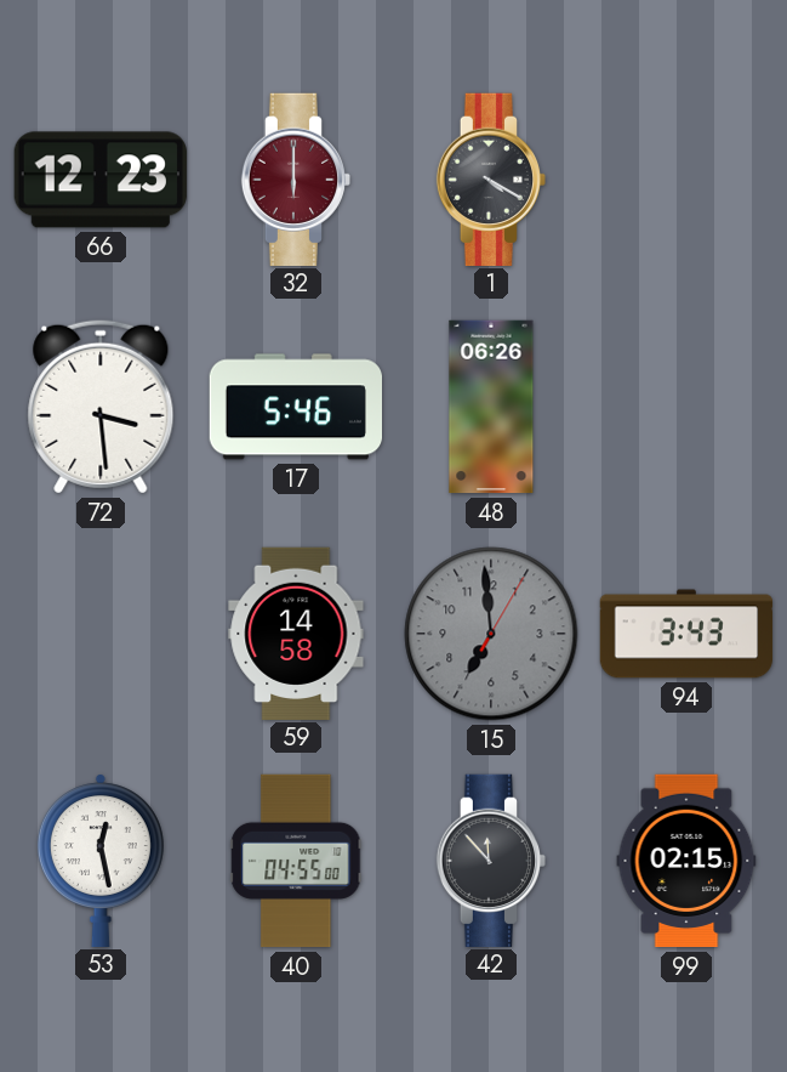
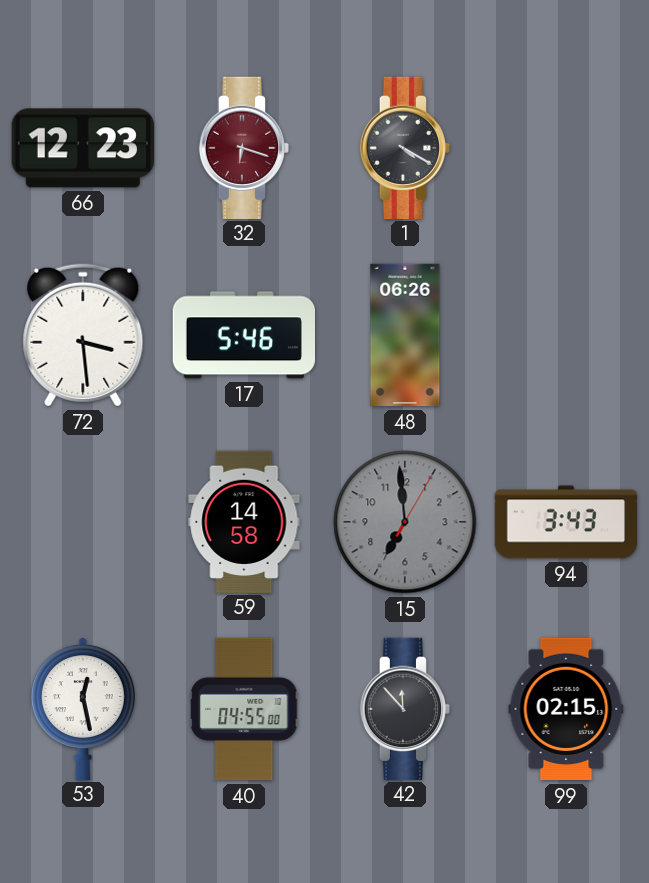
32: 6:00 -> 6:18 (243, 147)
